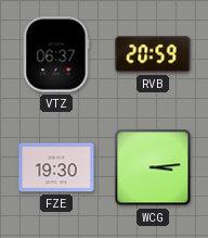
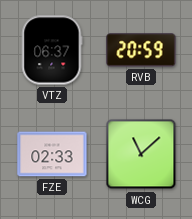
FZE: 19:30 -> 02:33 (52, 154)
WCG: 3:14 -> 11:08 (141, 154)
